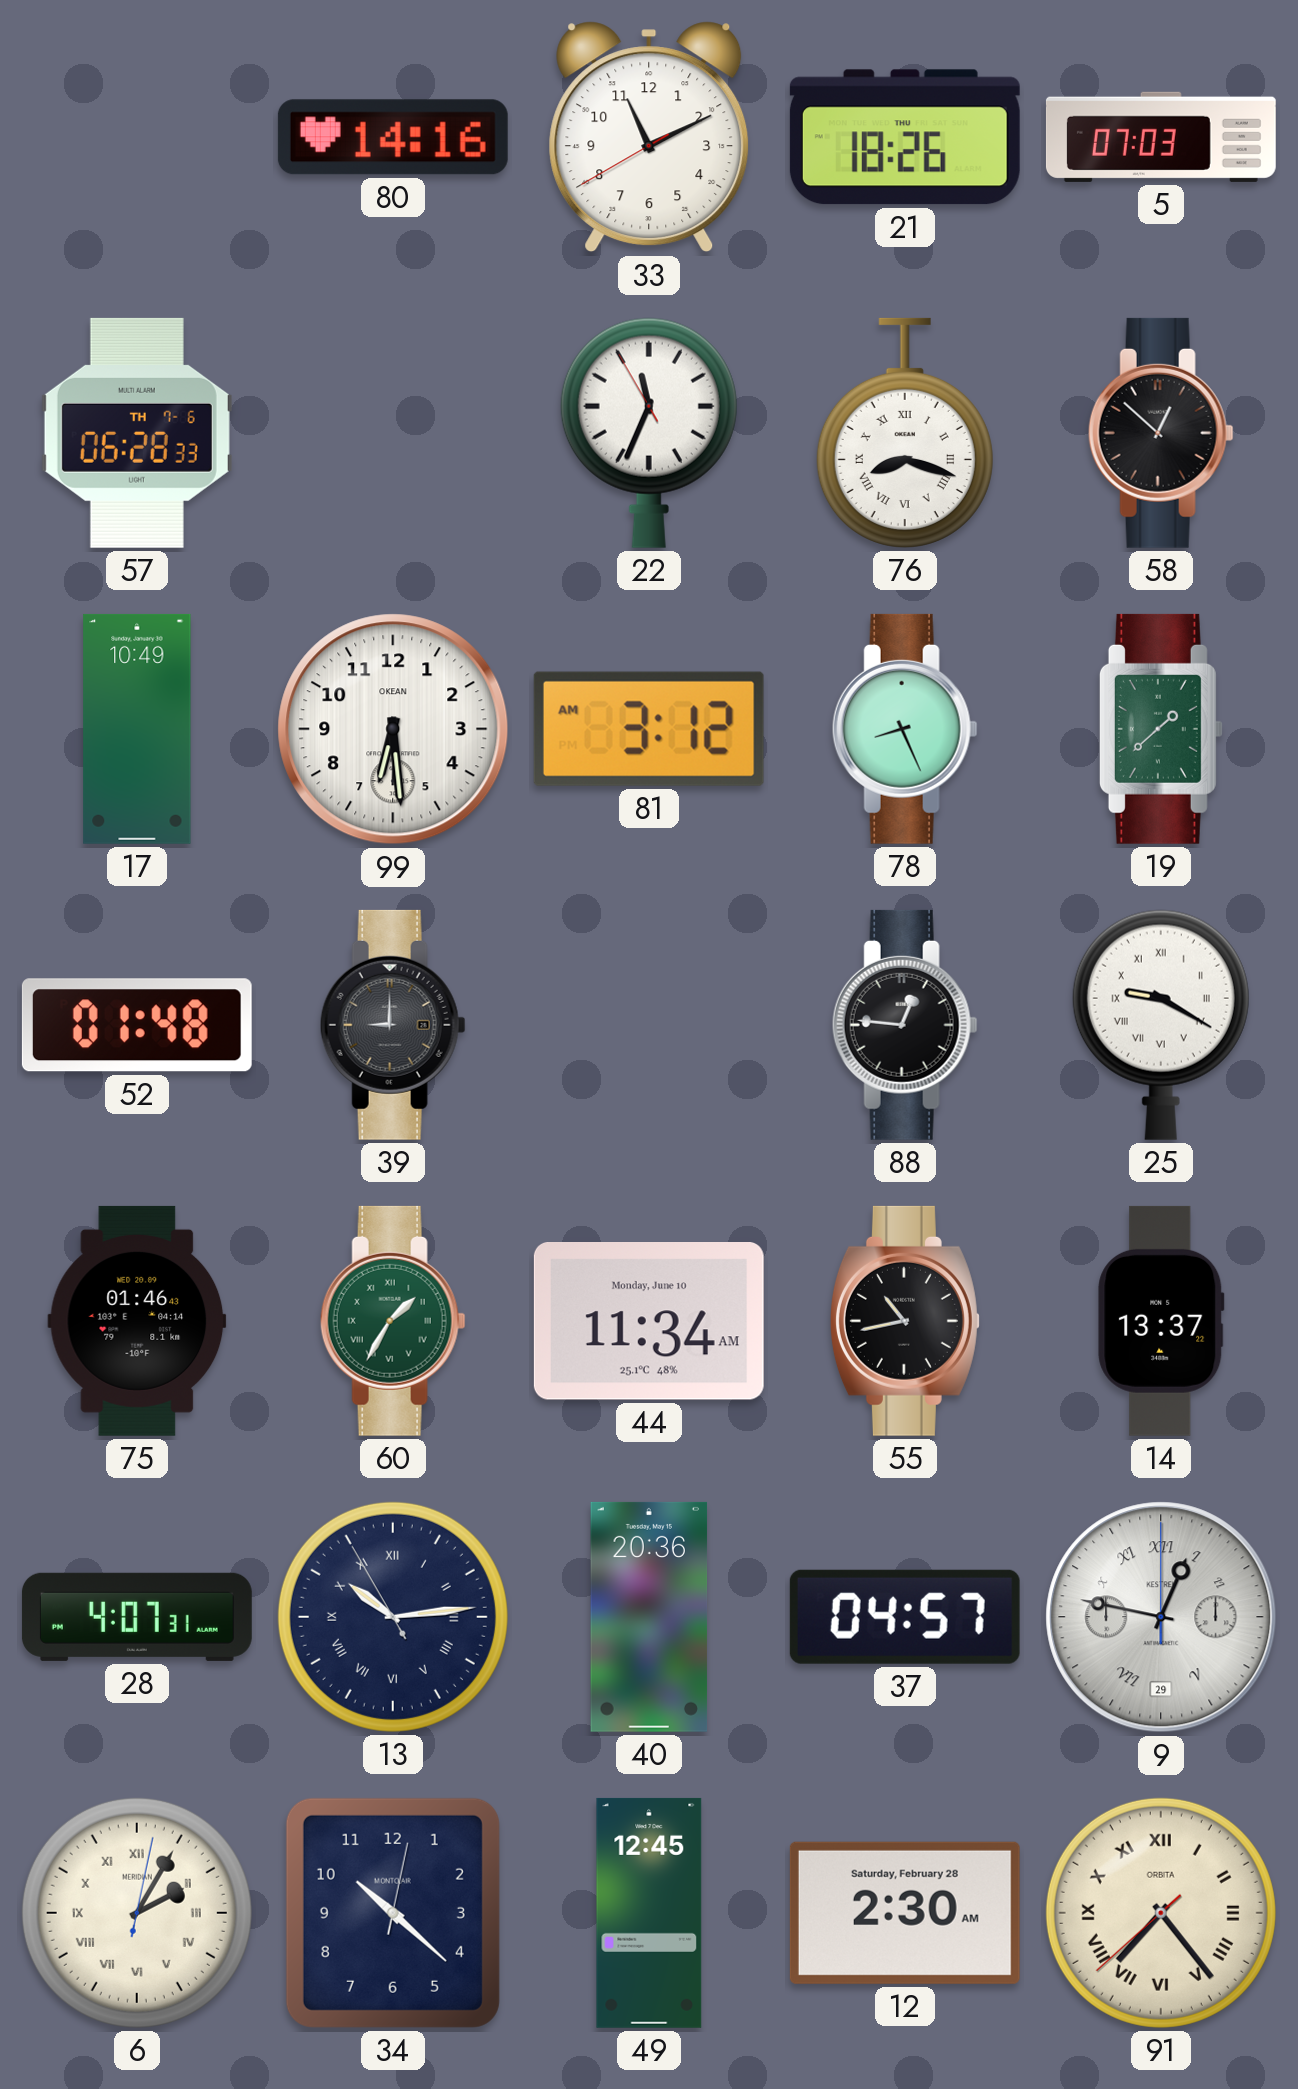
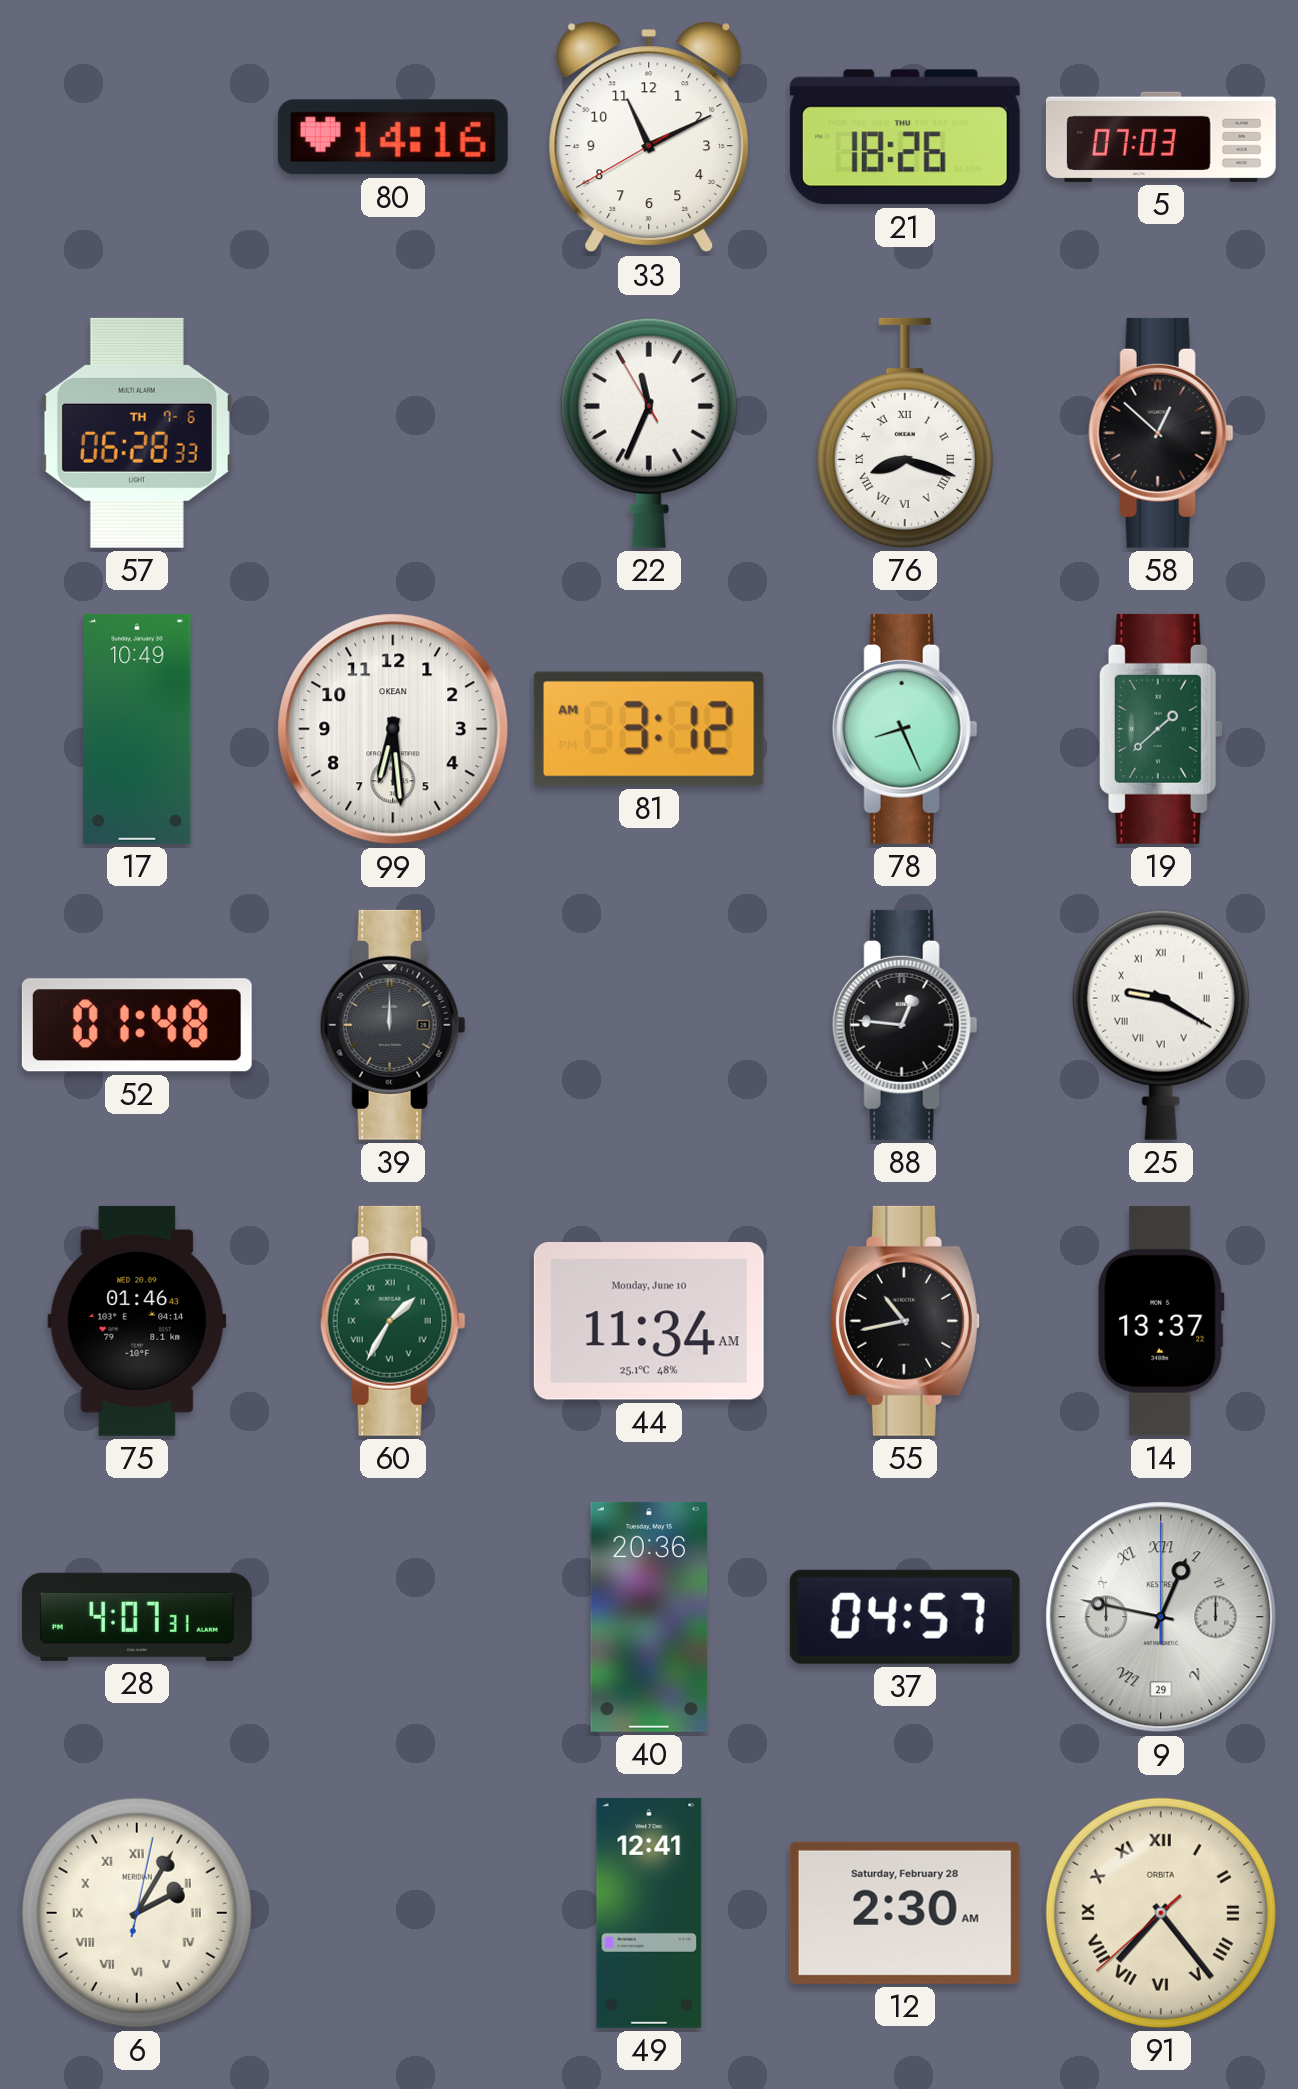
39: 9:00 -> 12:00 (393, 1025)
13: 10:13 -> none (393, 1617)
34: 10:22 -> none (393, 1913)
49: 12:45 -> 12:41 (649, 1913)
